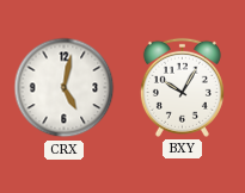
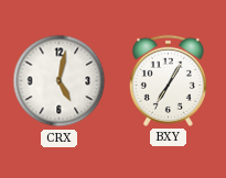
BXY: 10:05 -> 7:05 (168, 80)
